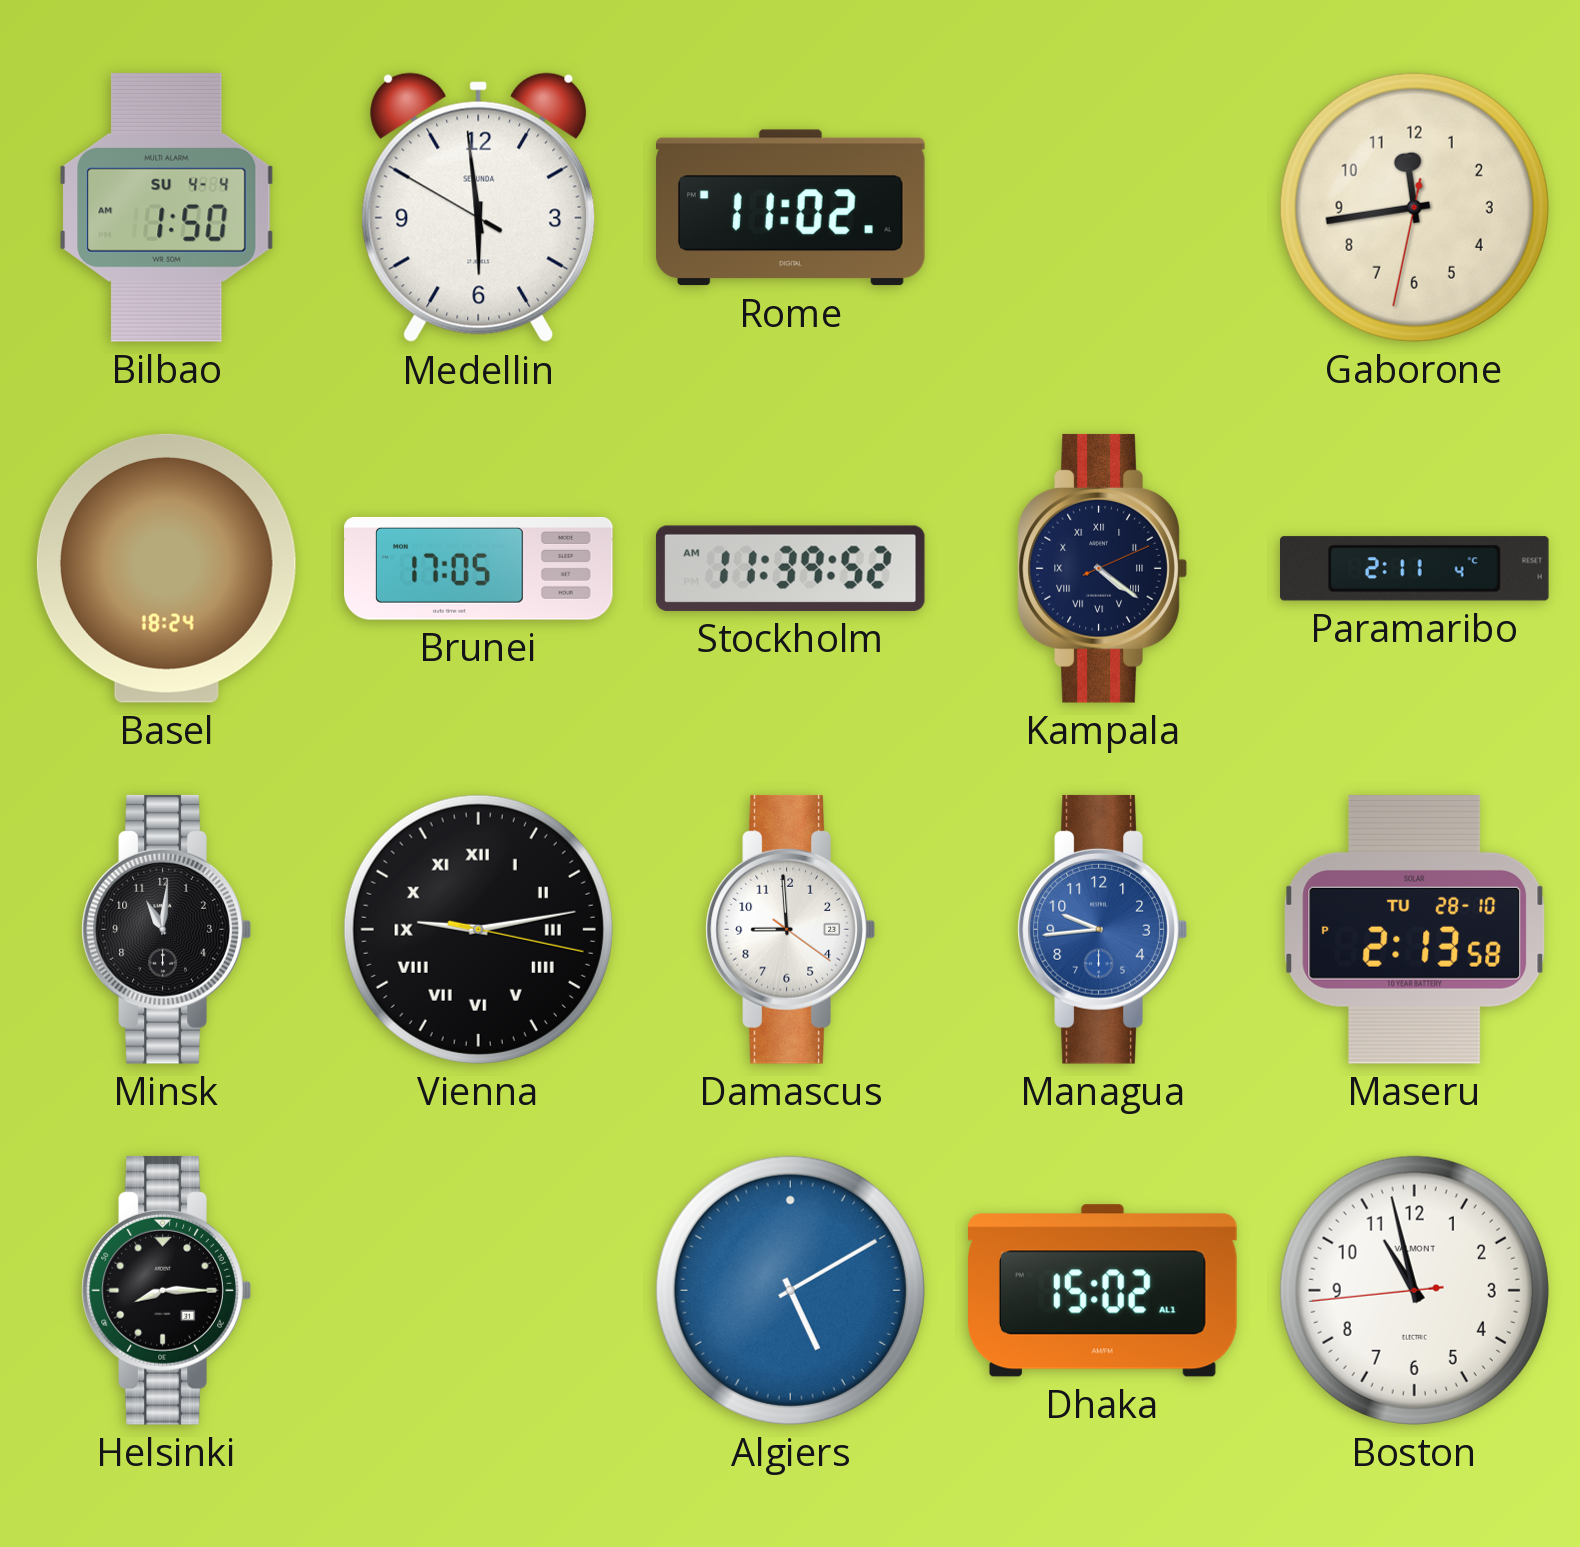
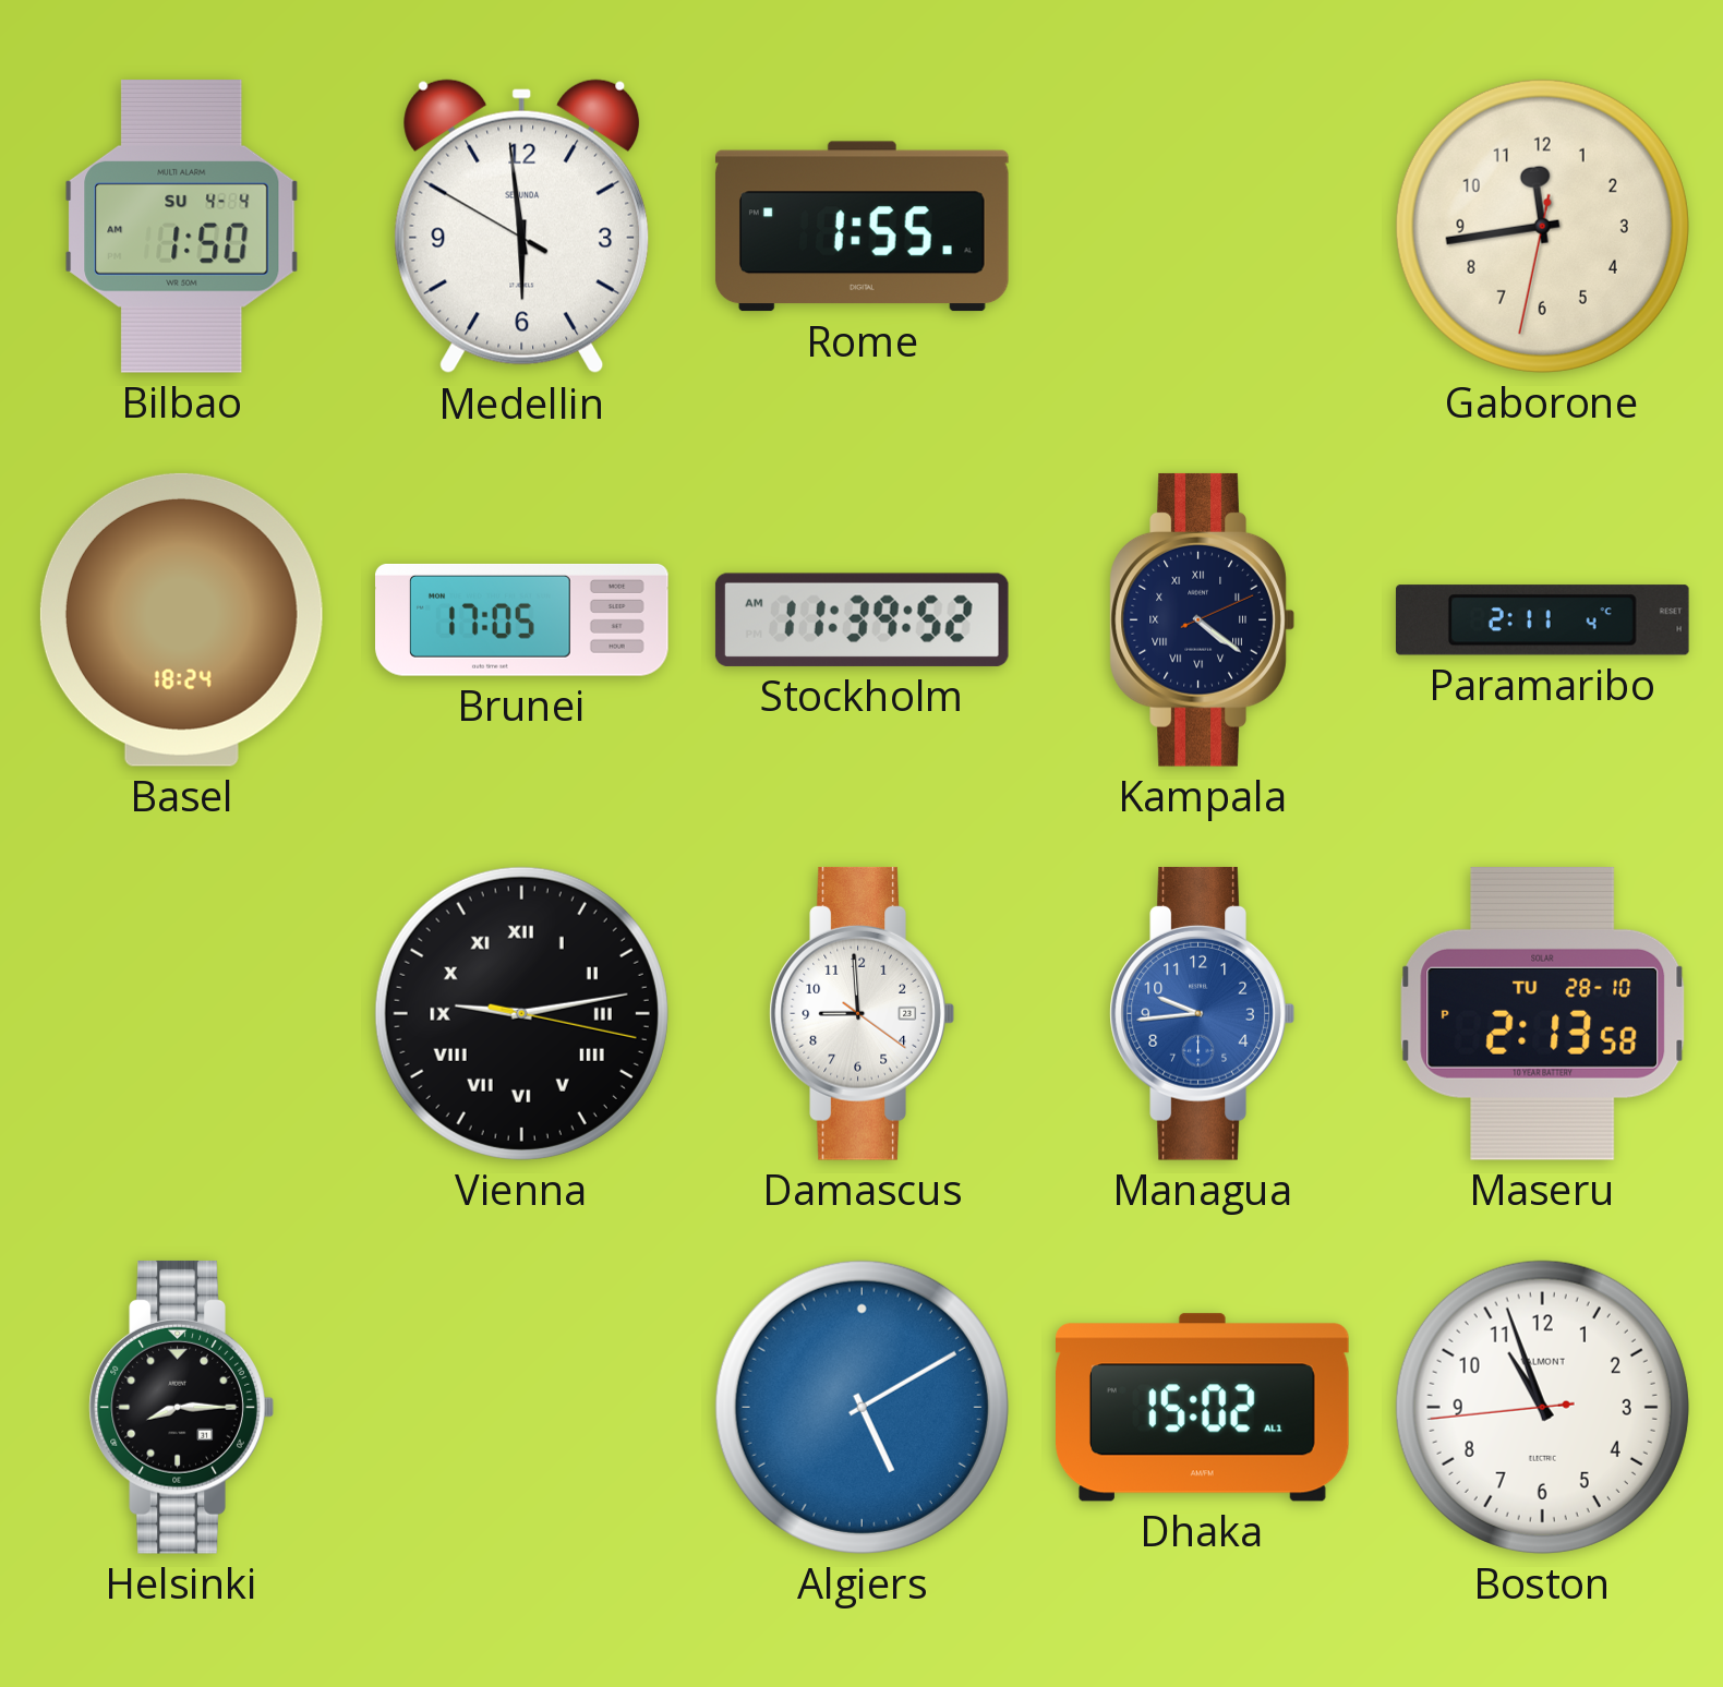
Rome: 11:02 -> 1:55 (861, 227)
Minsk: 11:01 -> none (166, 929)
Boston: 10:57 -> 10:56 (1542, 1407)
